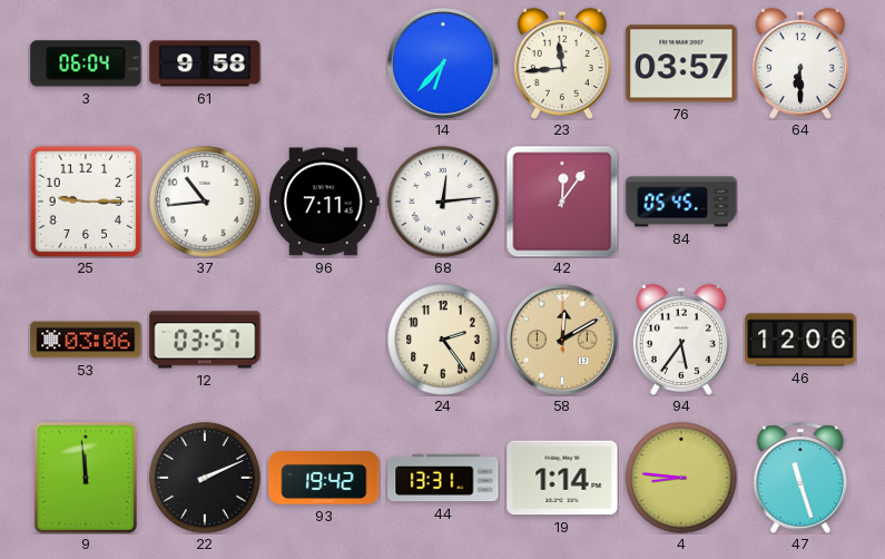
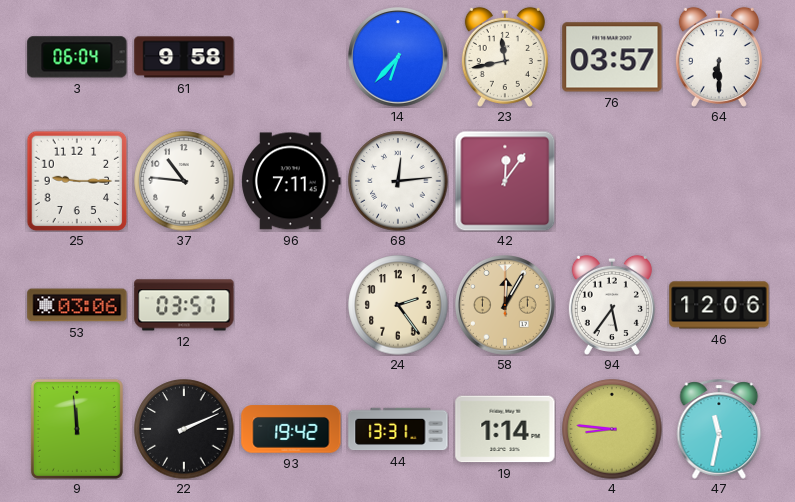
23: 11:44 -> 11:43 (505, 57)
37: 10:44 -> 10:46 (184, 181)
84: 05:45 -> none (681, 202)
58: 12:10 -> 12:05 (506, 306)
47: 11:27 -> 11:32 (719, 429)
